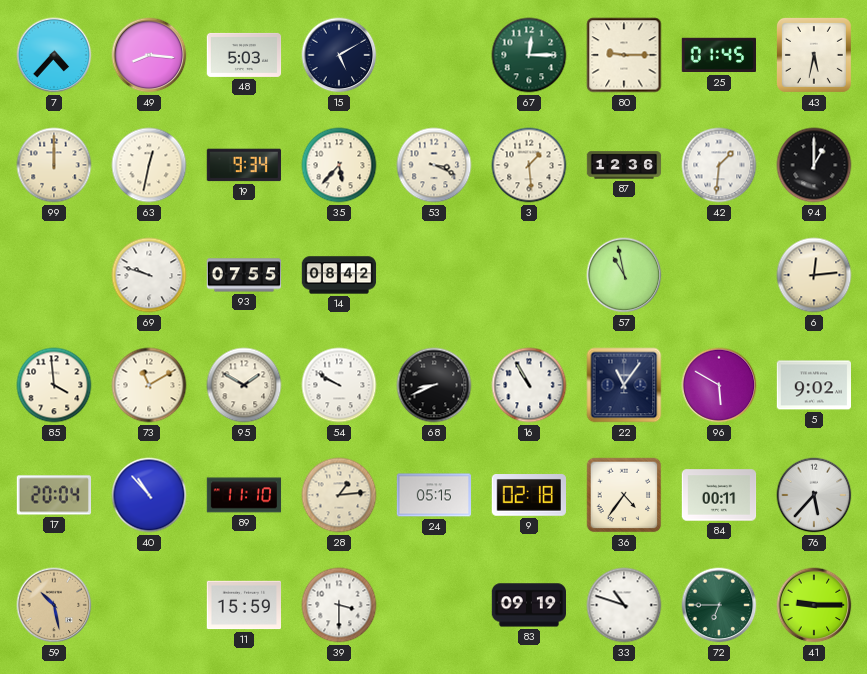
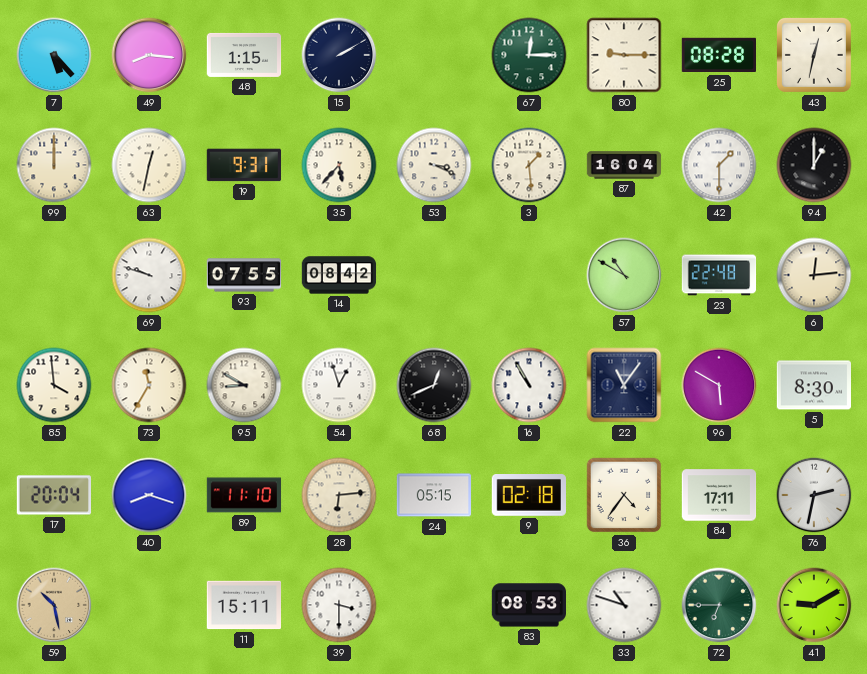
7: 4:37 -> 5:23 (54, 55)
48: 5:03 -> 1:15 (244, 55)
15: 5:10 -> 2:10 (339, 55)
25: 01:45 -> 08:28 (718, 55)
43: 5:32 -> 12:32 (814, 55)
19: 9:34 -> 9:31 (243, 165)
87: 12:36 -> 16:04 (624, 165)
42: 1:31 -> 1:30 (719, 165)
57: 10:58 -> 10:50 (624, 275)
23: none -> 22:48 (719, 275)
73: 11:10 -> 11:35 (149, 385)
95: 1:50 -> 8:50 (244, 385)
54: 9:50 -> 12:57 (339, 385)
68: 8:41 -> 12:41 (434, 385)
5: 9:02 -> 8:30 (813, 385)
40: 10:53 -> 8:18 (149, 495)
28: 1:14 -> 6:14 (339, 495)
84: 00:11 -> 17:11 (719, 495)
76: 5:37 -> 2:32 (814, 495)
11: 15:59 -> 15:11 (244, 605)
83: 09:19 -> 08:53 (529, 605)
41: 9:15 -> 9:10 (814, 605)
